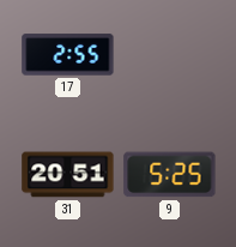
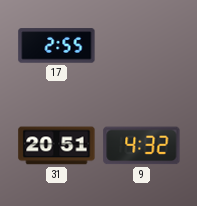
9: 5:25 -> 4:32 (142, 146)
